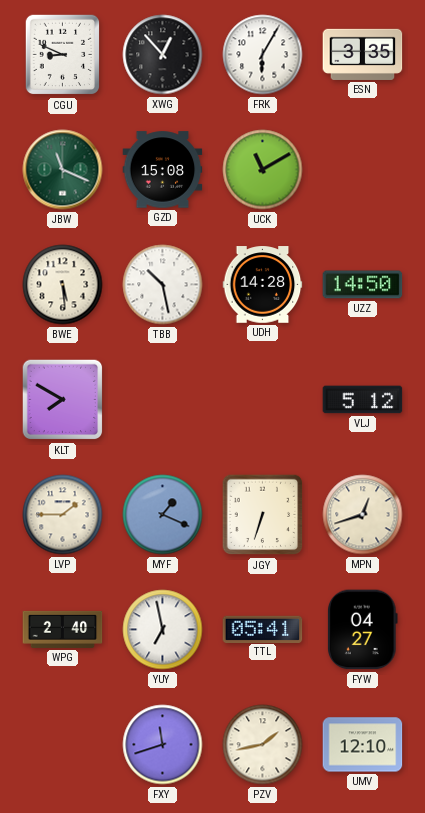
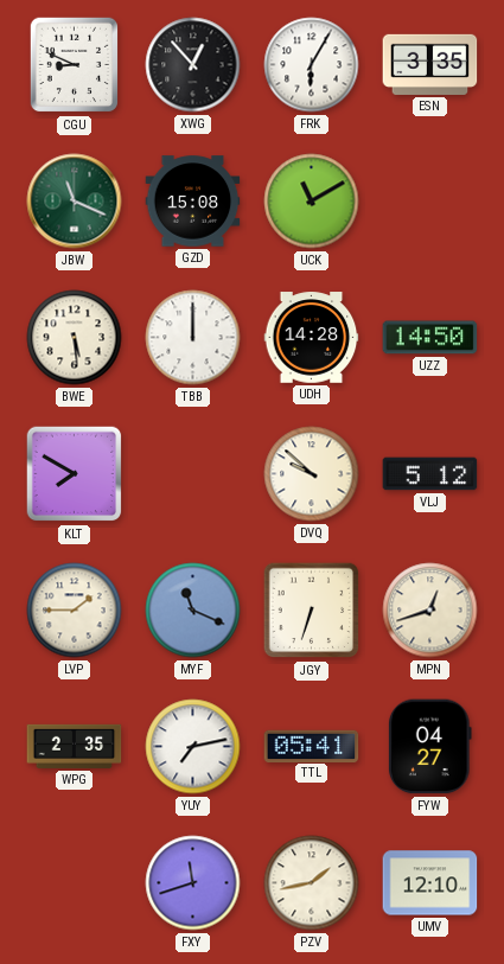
TBB: 10:28 -> 12:00 (193, 338)
DVQ: none -> 9:52 (312, 474)
MYF: 1:19 -> 11:19 (193, 611)
WPG: 2:40 -> 2:35 (75, 746)
YUY: 6:58 -> 7:13 (193, 747)
